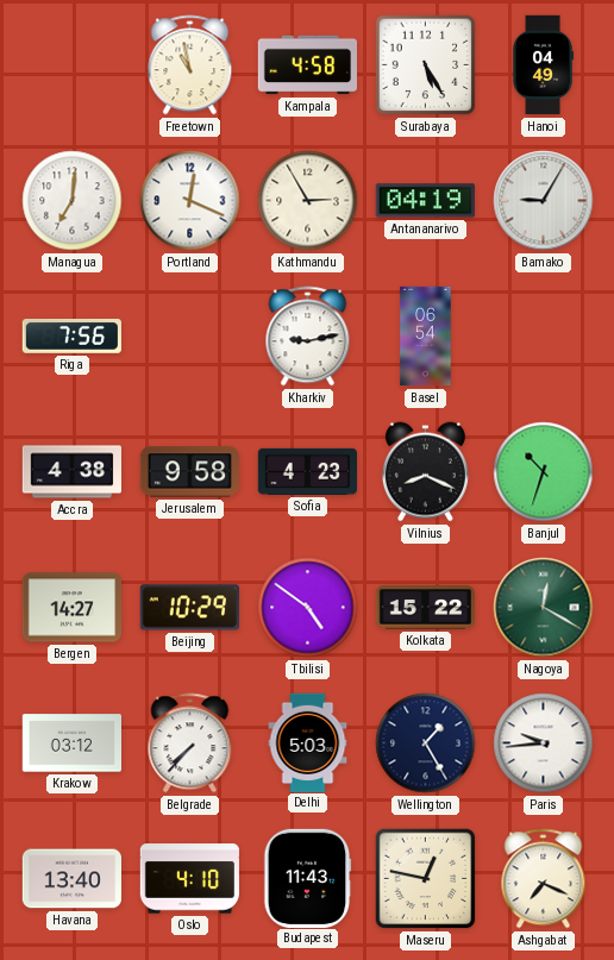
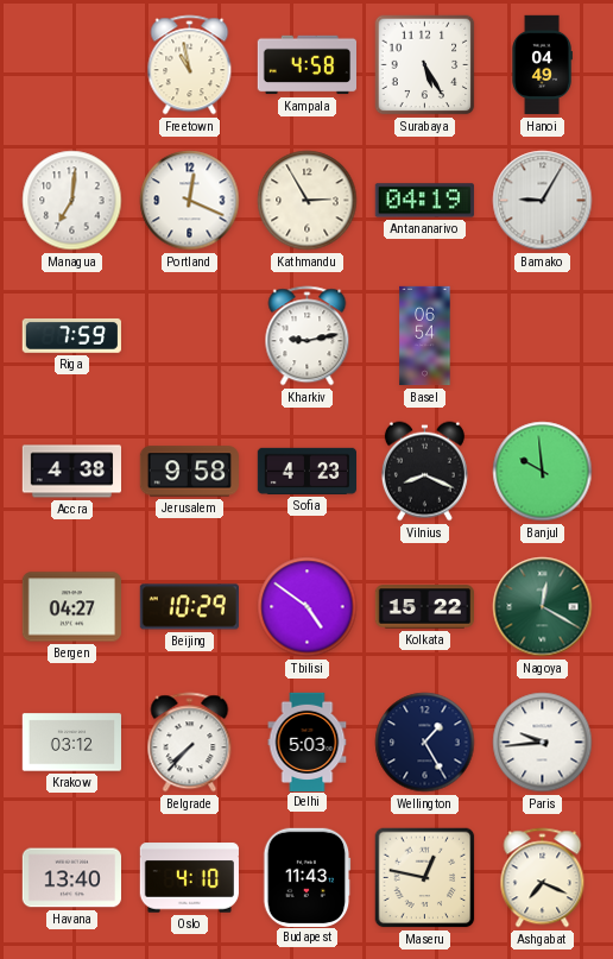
Riga: 7:56 -> 7:59 (71, 335)
Banjul: 10:33 -> 9:59 (543, 472)
Bergen: 14:27 -> 04:27 (71, 607)
